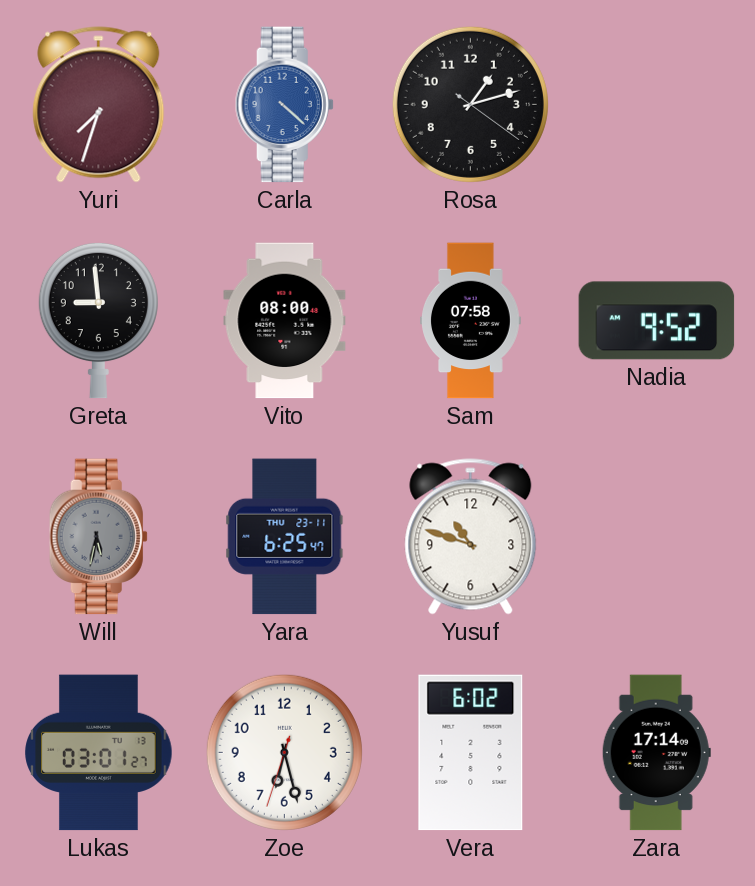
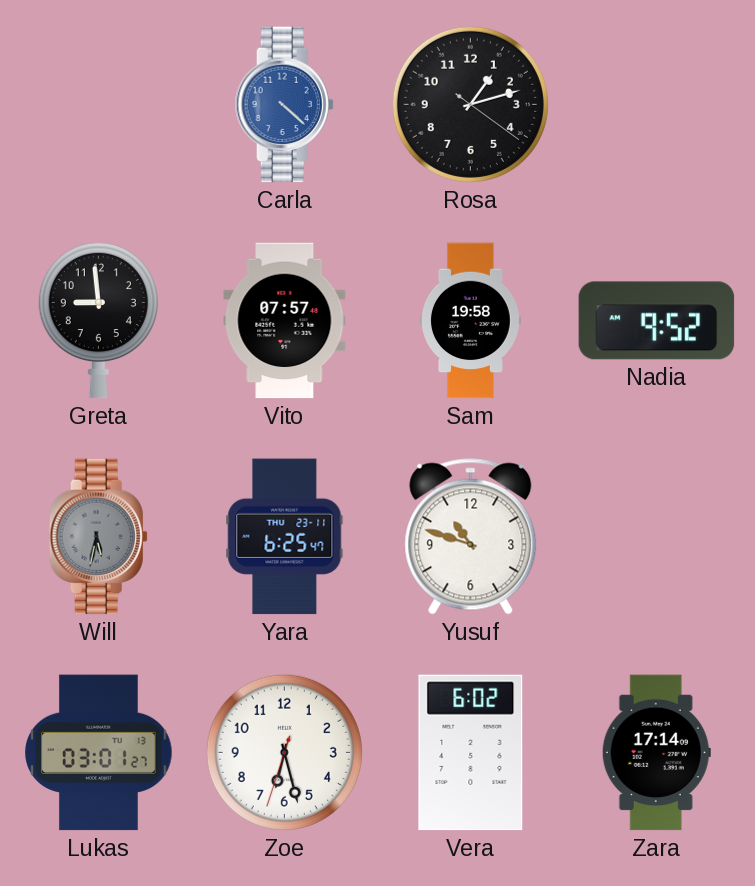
Yuri: 7:33 -> none (99, 105)
Vito: 08:00 -> 07:57 (285, 321)
Sam: 07:58 -> 19:58 (471, 321)
